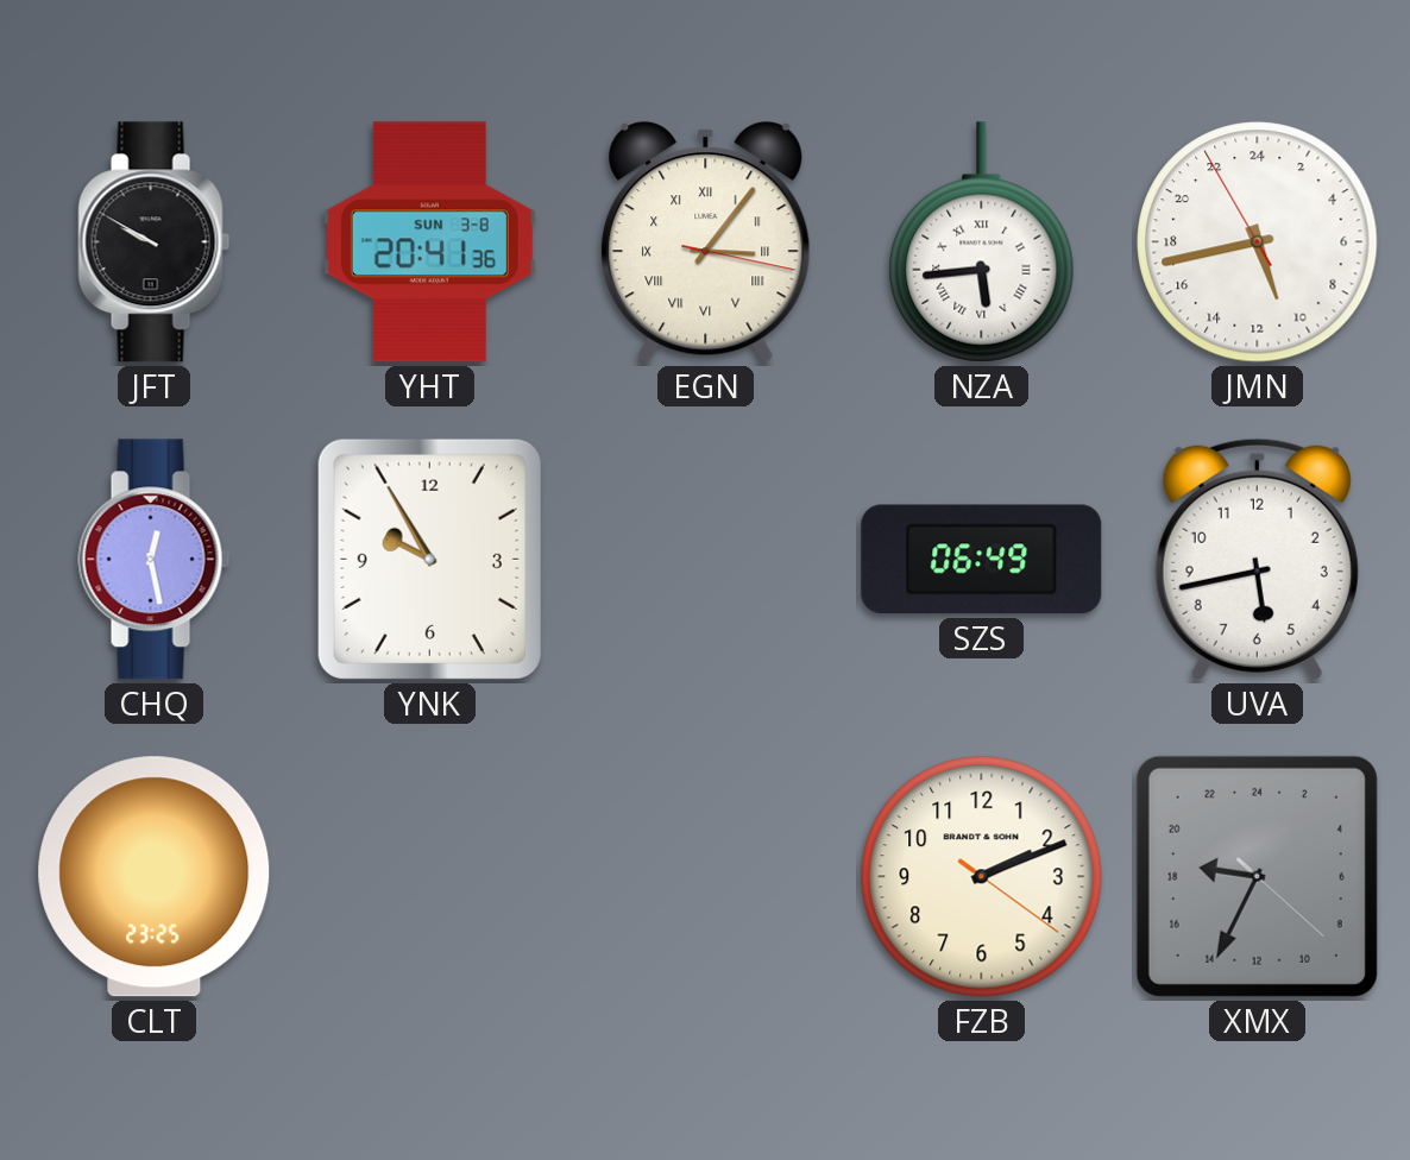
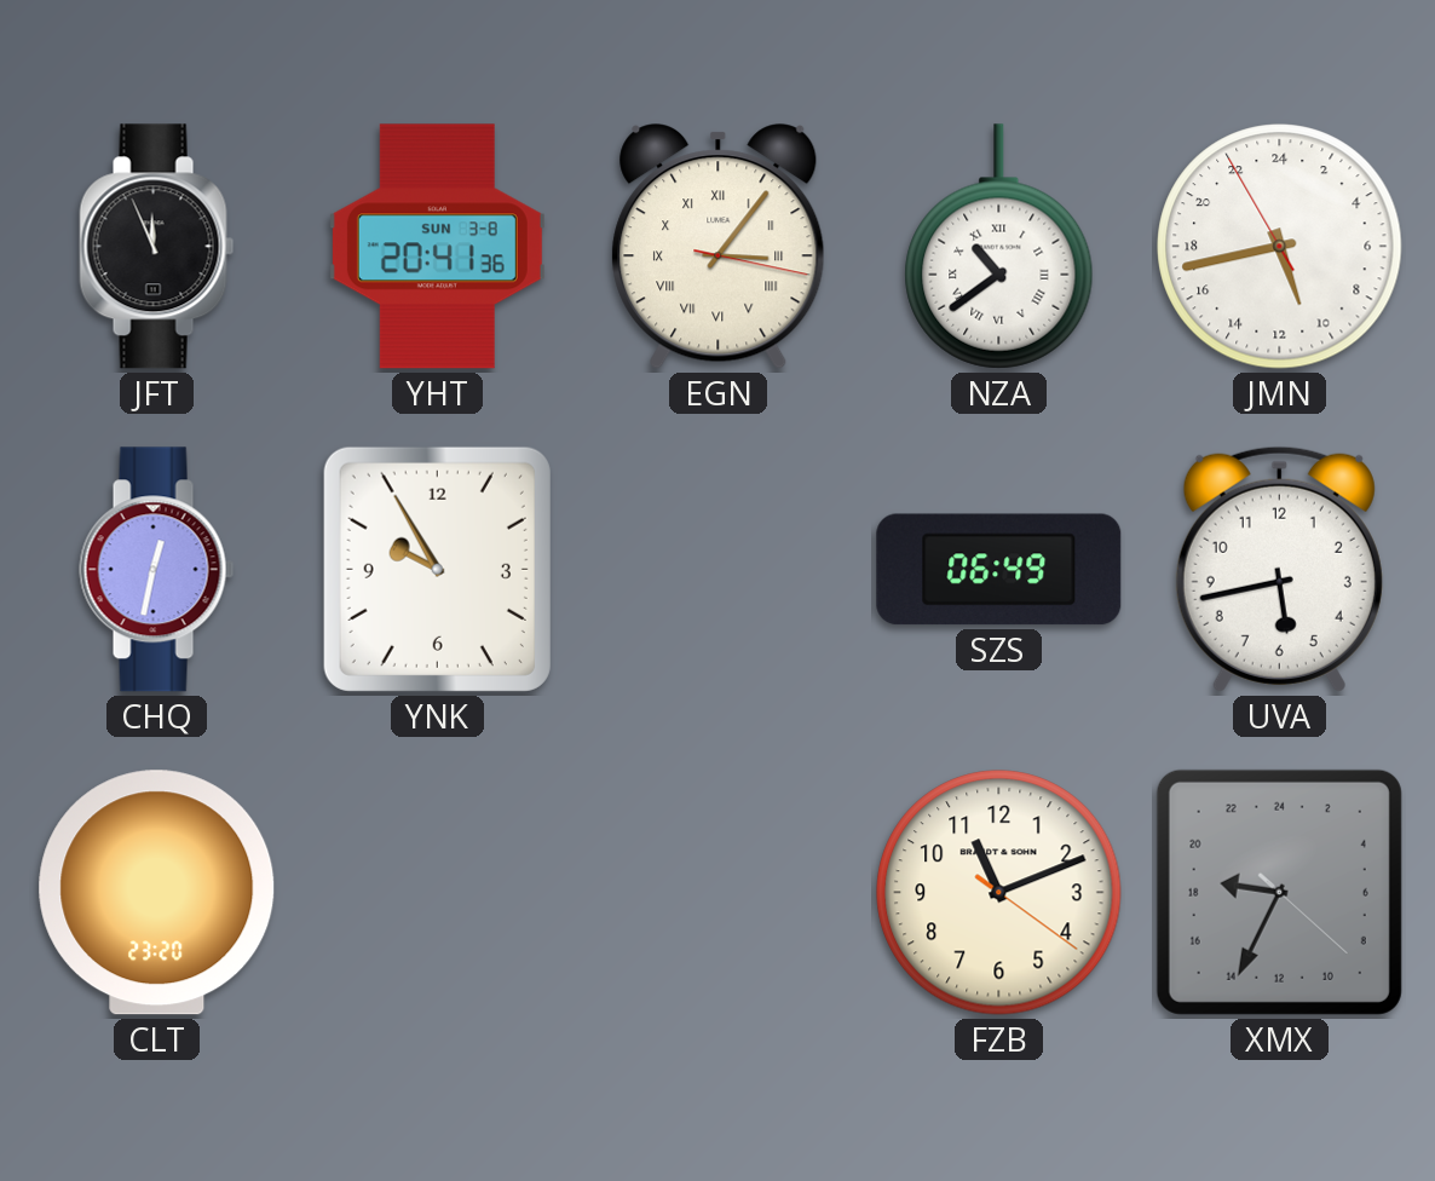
JFT: 9:50 -> 11:56 (157, 247)
NZA: 5:44 -> 10:39 (999, 247)
CHQ: 12:28 -> 12:32 (157, 570)
CLT: 23:25 -> 23:20 (157, 893)
FZB: 2:11 -> 11:11 (999, 893)
